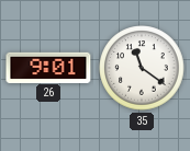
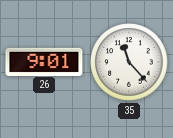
35: 11:21 -> 11:23 (129, 62)
